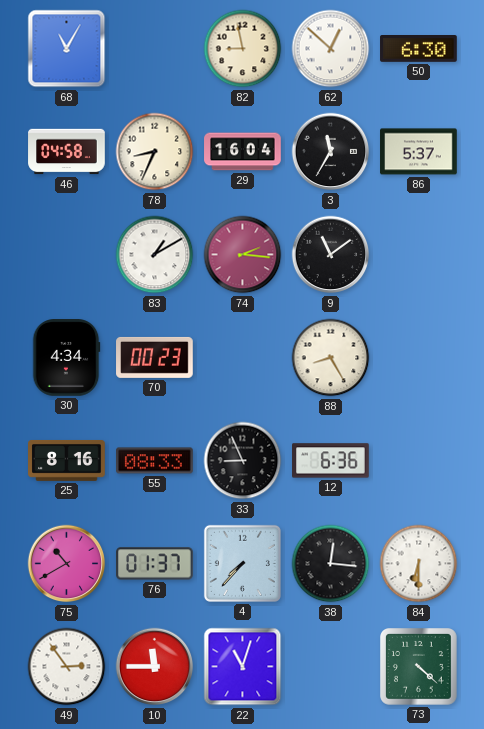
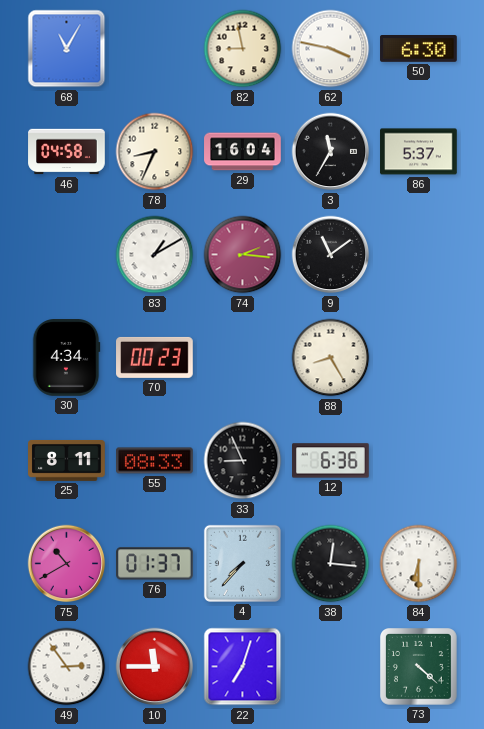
62: 12:52 -> 3:47 (331, 49)
25: 8:16 -> 8:11 (67, 460)
22: 11:03 -> 7:03 (243, 667)
